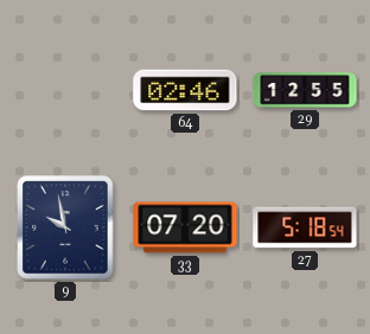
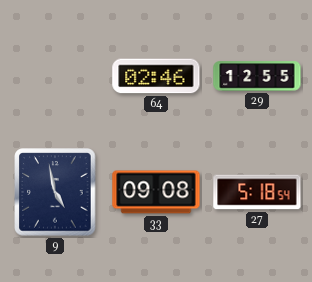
9: 9:58 -> 4:58 (55, 192)
33: 07:20 -> 09:08 (156, 192)
